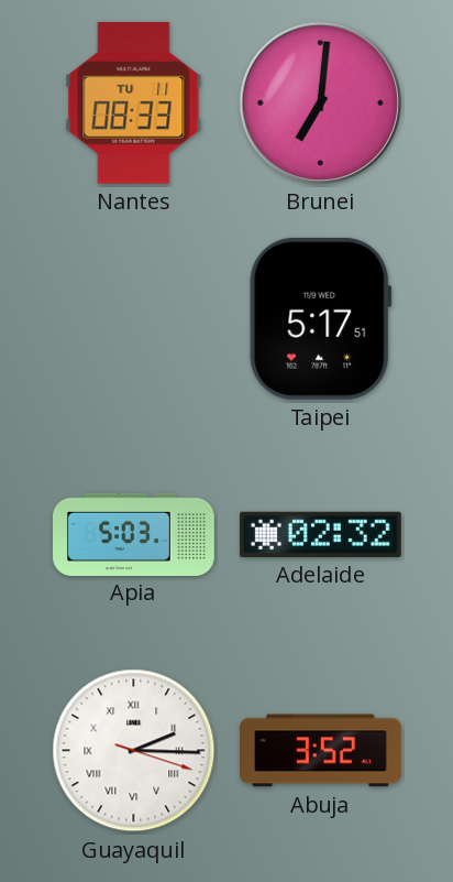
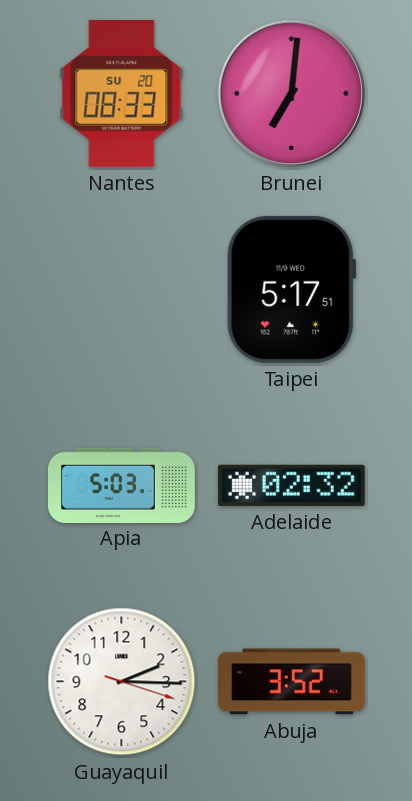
Nantes date: TU 11 -> SU 20 (122, 93)
Guayaquil numerals: Roman -> Arabic (122, 682)
